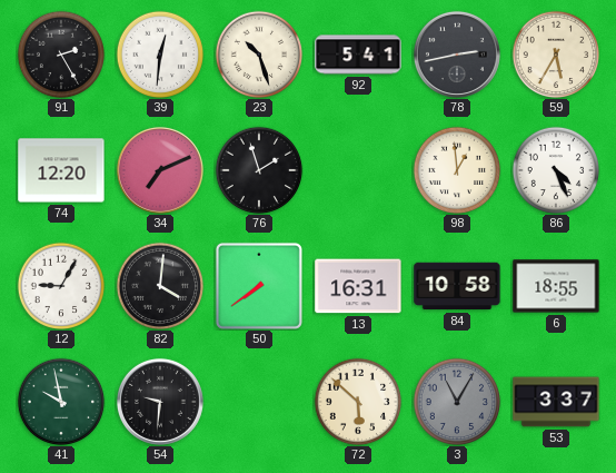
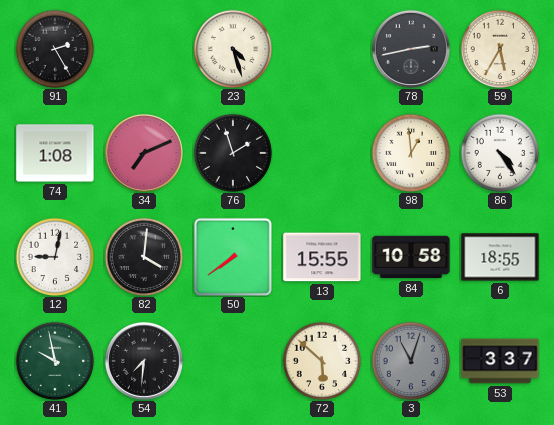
39: 12:31 -> none (160, 55)
23: 10:27 -> 4:27 (233, 49)
92: 5:41 -> none (358, 55)
74: 12:20 -> 1:08 (55, 153)
86: 4:26 -> 4:24 (500, 153)
12: 9:05 -> 9:02 (55, 257)
13: 16:31 -> 15:55 (322, 257)
54: 9:31 -> 7:31 (144, 361)
3: 11:05 -> 11:03 (411, 361)
